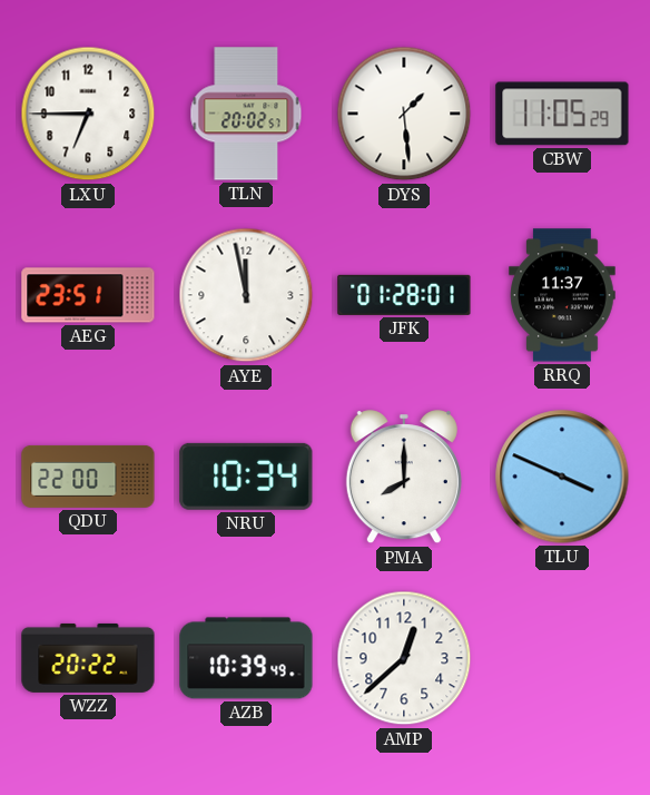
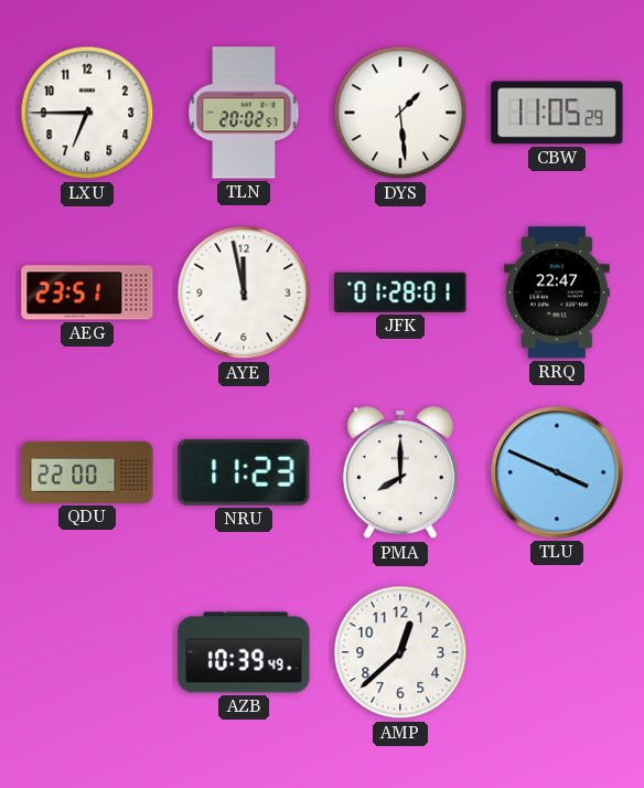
RRQ: 11:37 -> 22:47 (557, 292)
NRU: 10:34 -> 11:23 (244, 472)
WZZ: 20:22 -> none (88, 658)
